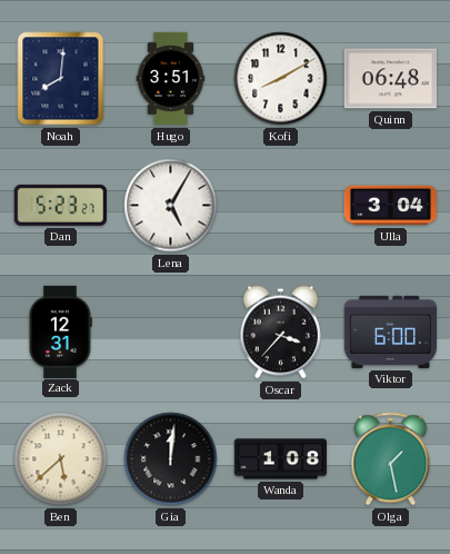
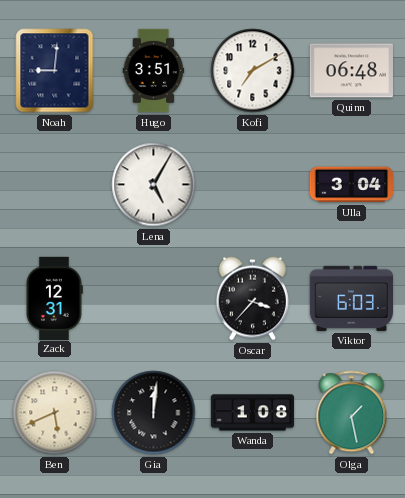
Noah: 8:01 -> 9:01 (55, 71)
Kofi: 8:10 -> 7:10 (253, 71)
Dan: 5:23 -> none (60, 205)
Viktor: 6:00 -> 6:03 (351, 298)
Ben: 5:38 -> 5:41 (55, 413)
